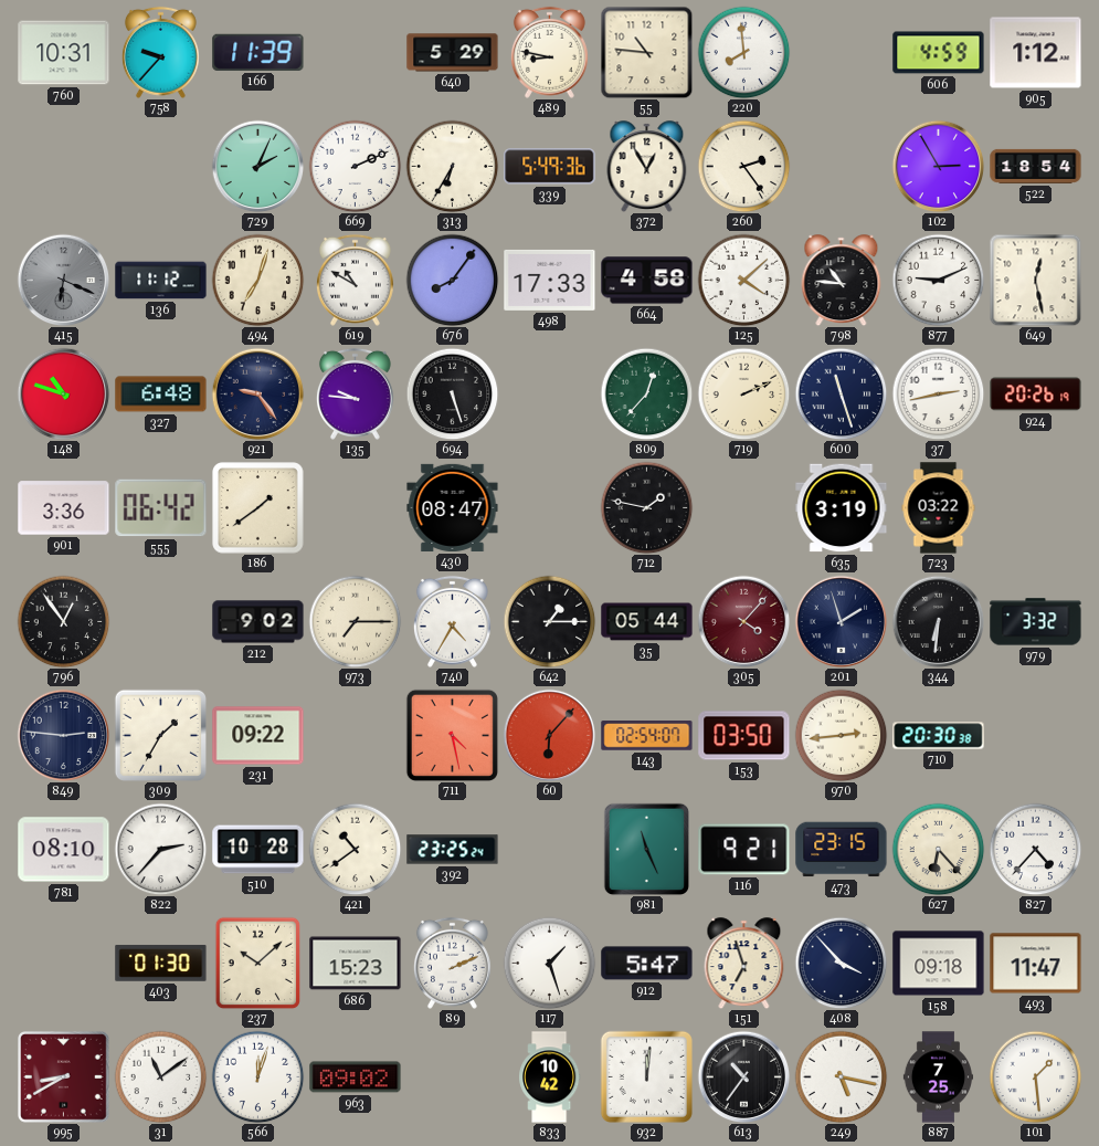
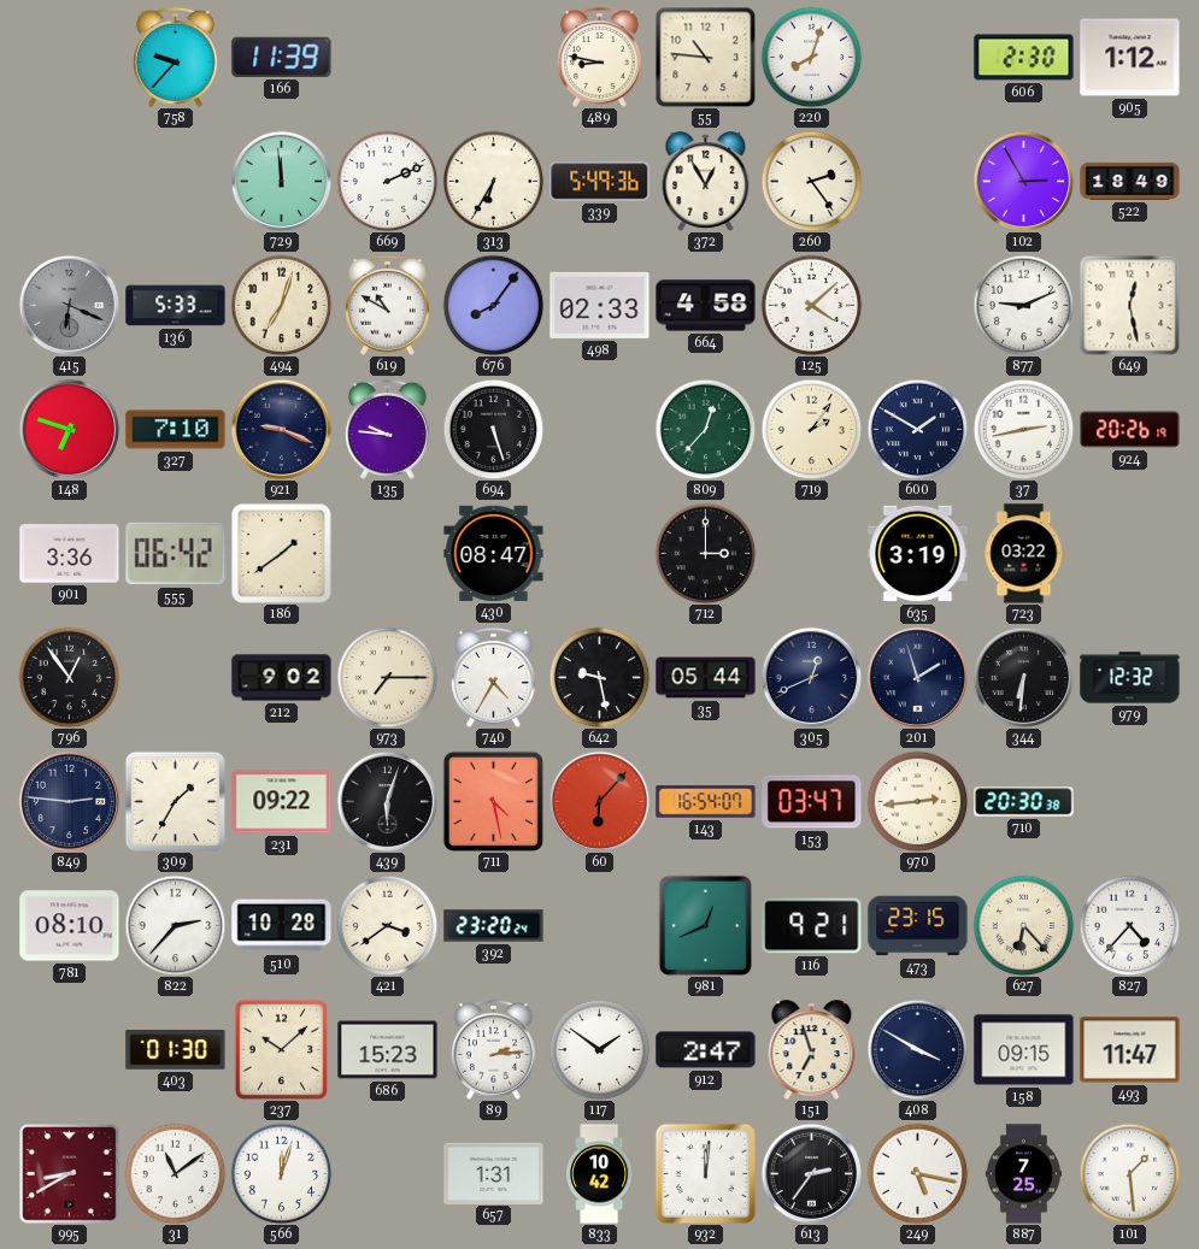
760: 10:31 -> none (64, 53)
640: 5:29 -> none (453, 53)
220: 7:59 -> 8:03 (811, 57)
606: 4:59 -> 2:30 (1024, 58)
729: 2:04 -> 11:59 (281, 181)
522: 18:54 -> 18:49 (1130, 181)
136: 11:12 -> 5:33 (176, 306)
498: 17:33 -> 02:33 (600, 305)
798: 10:46 -> none (842, 281)
148: 10:48 -> 6:48 (69, 429)
327: 6:48 -> 7:10 (176, 430)
921: 9:24 -> 9:19 (281, 429)
719: 2:11 -> 2:06 (811, 429)
600: 11:27 -> 1:50 (917, 429)
712: 1:47 -> 3:00 (705, 553)
642: 1:15 -> 9:28 (599, 677)
305: 4:07 -> 12:41 (811, 677)
305 dial: burgundy -> navy (811, 677)
979: 3:32 -> 12:32 (1130, 678)
439: none -> 6:03 (387, 801)
143: 02:54 -> 16:54 (706, 802)
153: 03:50 -> 03:47 (812, 802)
421: 10:39 -> 3:39 (387, 925)
392: 23:25 -> 23:20 (494, 926)
981: 11:26 -> 12:41 (705, 925)
89: 2:11 -> 2:14 (493, 1049)
117: 1:27 -> 1:51 (599, 1049)
912: 5:47 -> 2:47 (706, 1050)
408: 3:53 -> 3:50 (917, 1049)
158: 09:18 -> 09:15 (1024, 1050)
963: 09:02 -> none (356, 1077)
657: none -> 1:31 (494, 1173)
613: 10:36 -> 2:36 (811, 1173)
